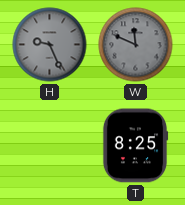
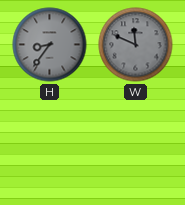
H: 9:26 -> 8:36 (50, 45)
T: 8:25 -> none (135, 146)
